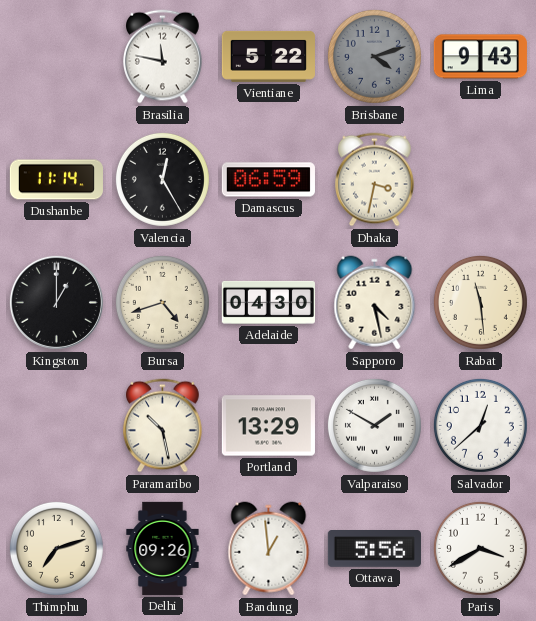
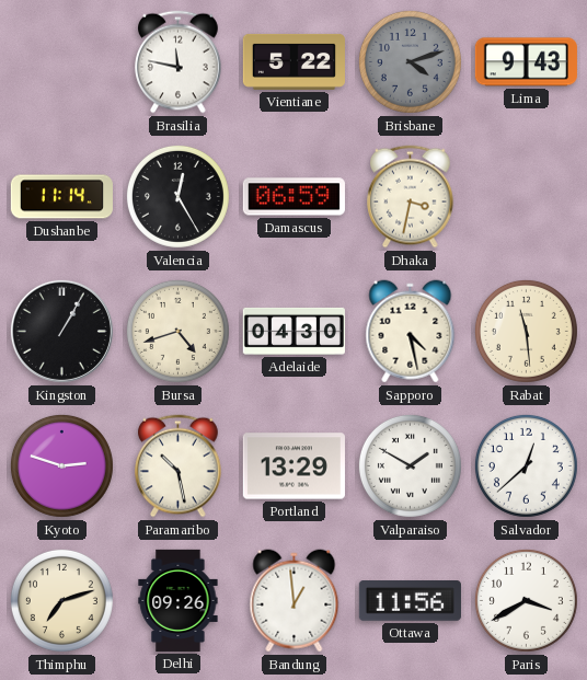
Kingston: 1:00 -> 1:05 (61, 331)
Kyoto: none -> 2:48 (61, 465)
Ottawa: 5:56 -> 11:56 (410, 601)
